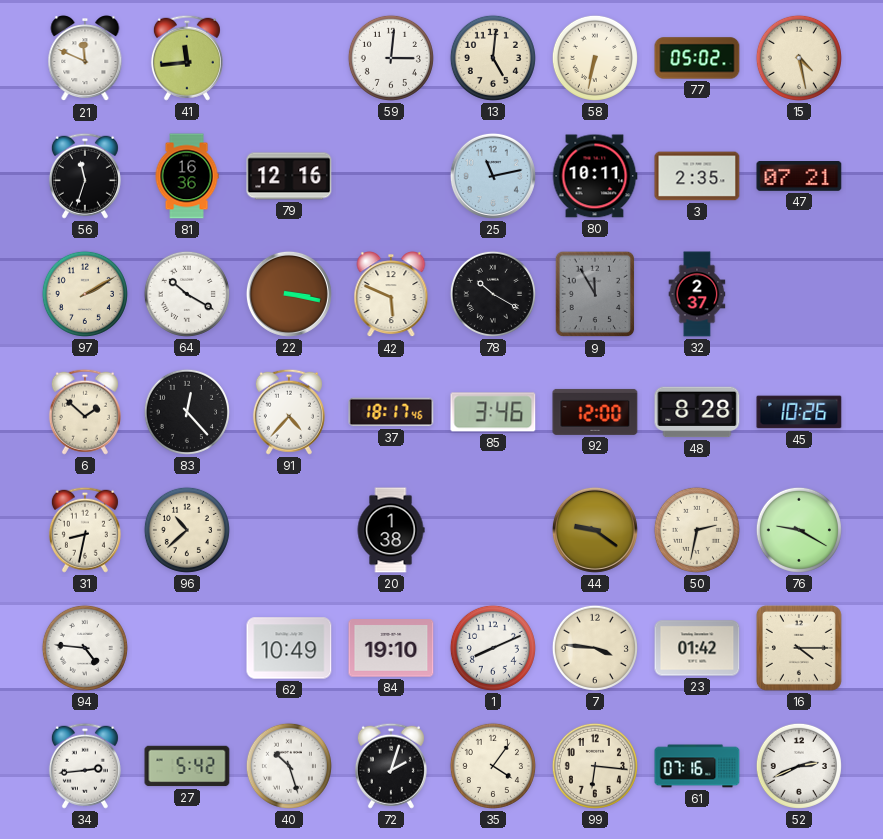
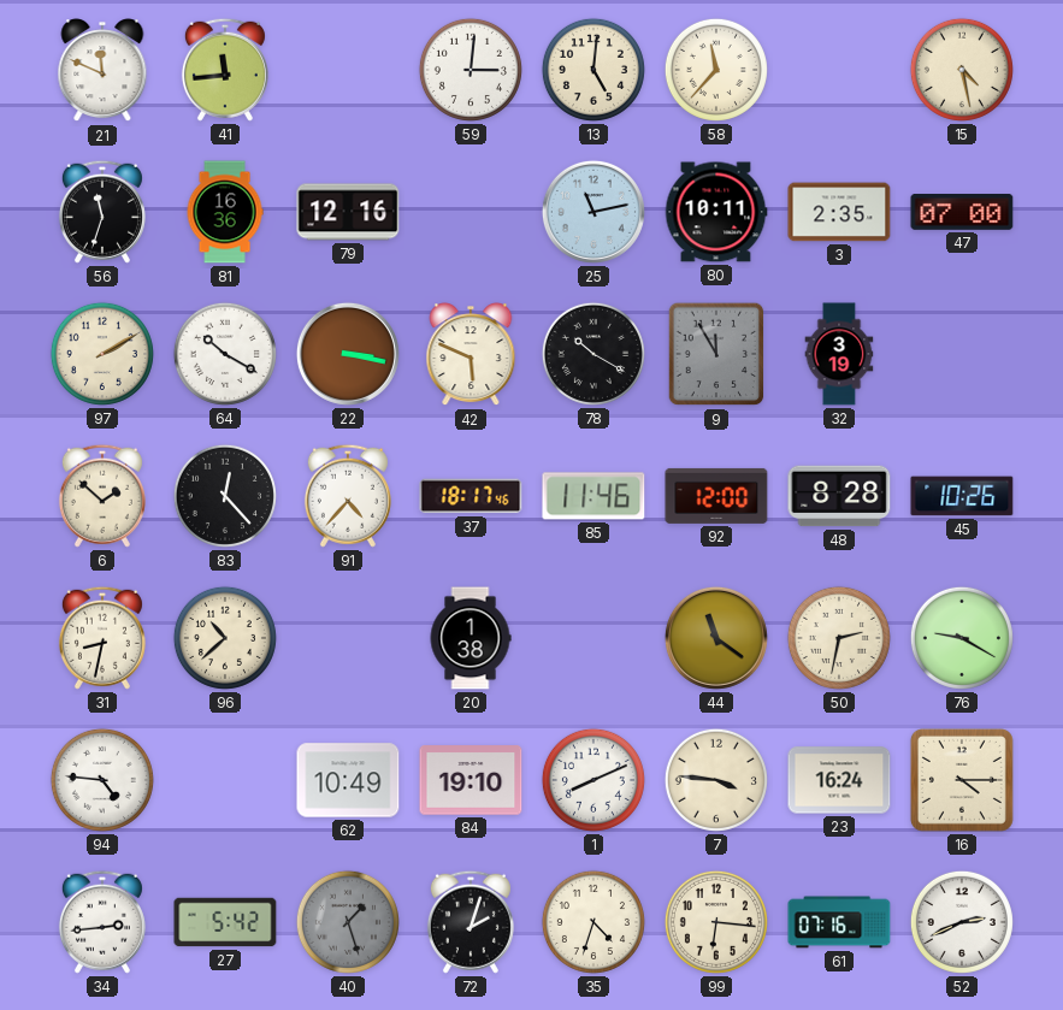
58: 6:32 -> 11:37 (716, 70)
77: 05:02 -> none (697, 58)
47: 07:21 -> 07:00 (962, 213)
32: 2:37 -> 3:19 (839, 354)
85: 3:46 -> 11:46 (593, 496)
44: 9:21 -> 11:21 (716, 638)
23: 01:42 -> 16:24 (839, 780)
40: 10:27 -> 1:27 (348, 922)
40 dial: white -> grey (348, 922)
35: 4:06 -> 4:33 (593, 922)
